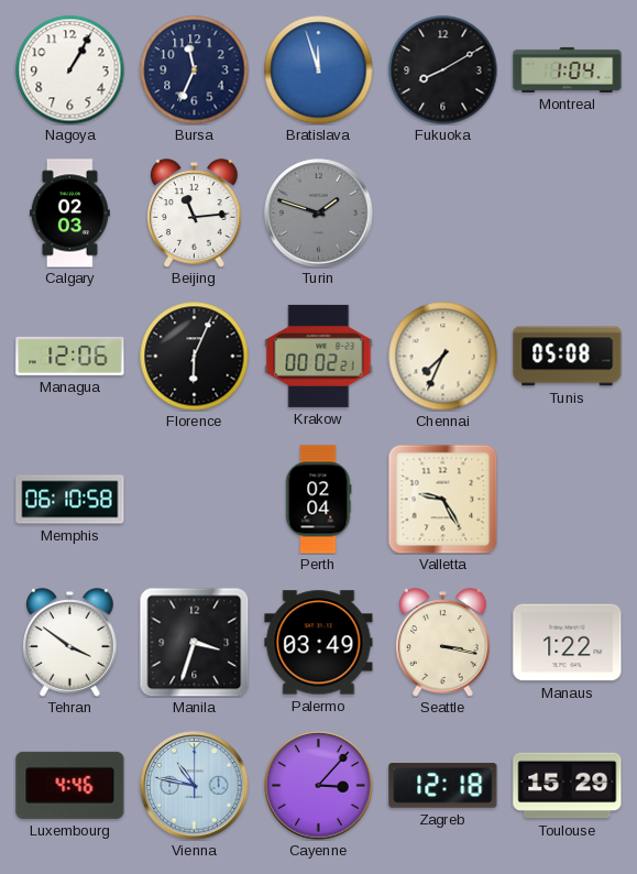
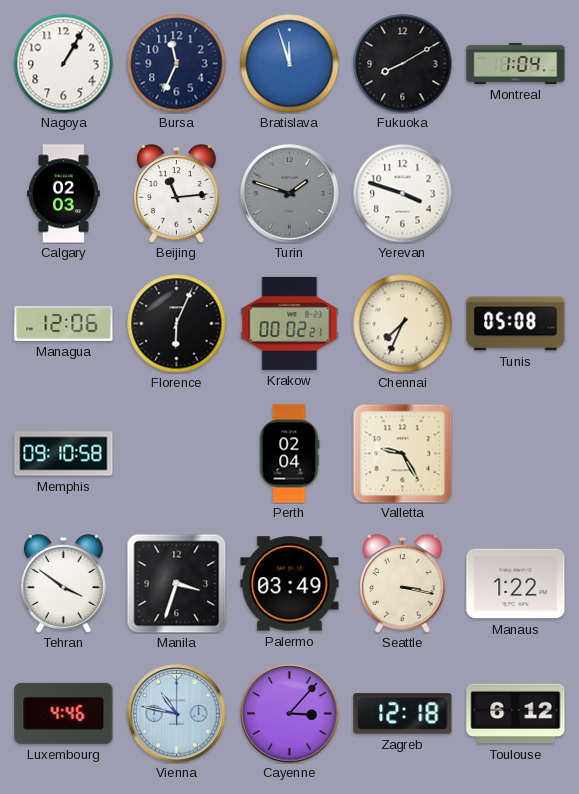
Yerevan: none -> 3:48 (403, 194)
Memphis: 06:10 -> 09:10 (64, 454)
Toulouse: 15:29 -> 6:12 (516, 714)
